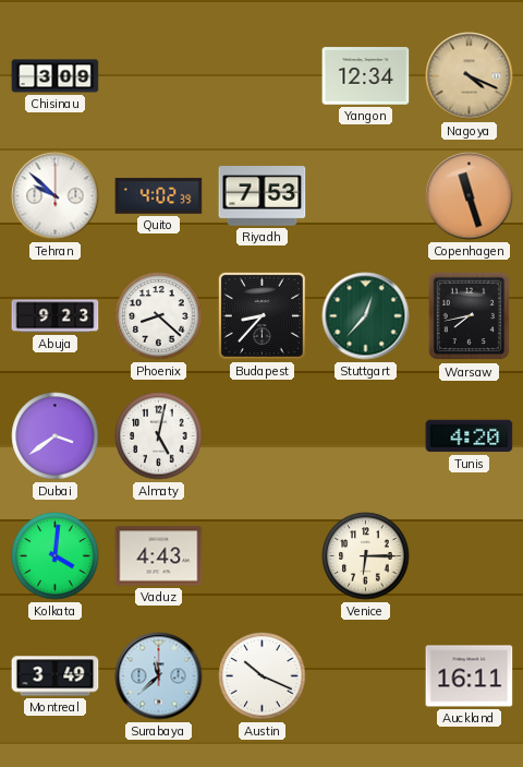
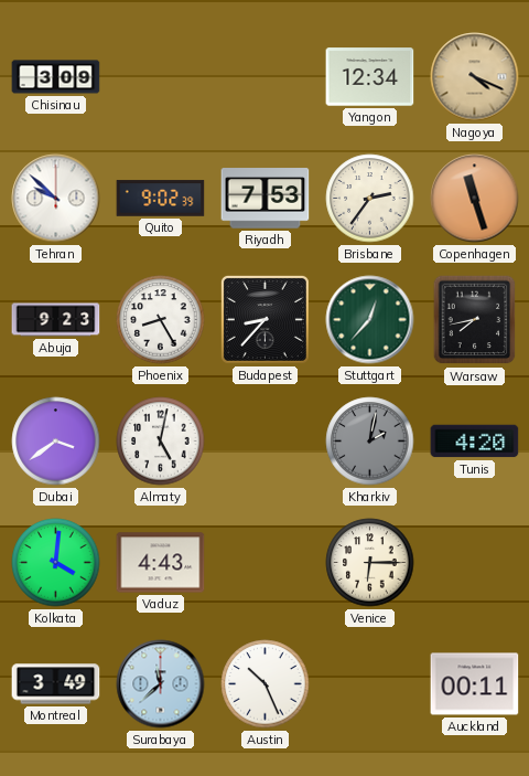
Quito: 4:02 -> 9:02 (161, 199)
Brisbane: none -> 2:36 (370, 199)
Phoenix: 8:22 -> 8:25 (161, 320)
Kharkiv: none -> 2:02 (370, 442)
Austin: 10:19 -> 10:26 (266, 684)
Auckland: 16:11 -> 00:11 (475, 684)
